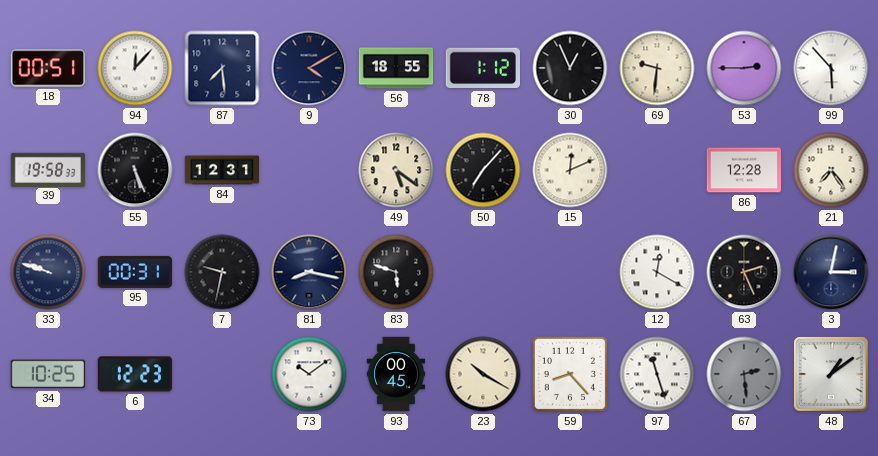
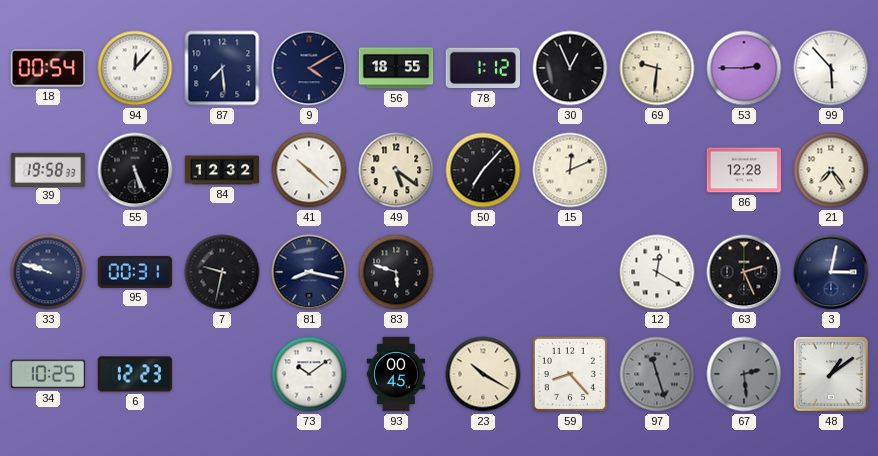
18: 00:51 -> 00:54 (48, 68)
84: 12:31 -> 12:32 (222, 170)
41: none -> 10:22 (309, 170)
97 dial: white -> grey (657, 374)
